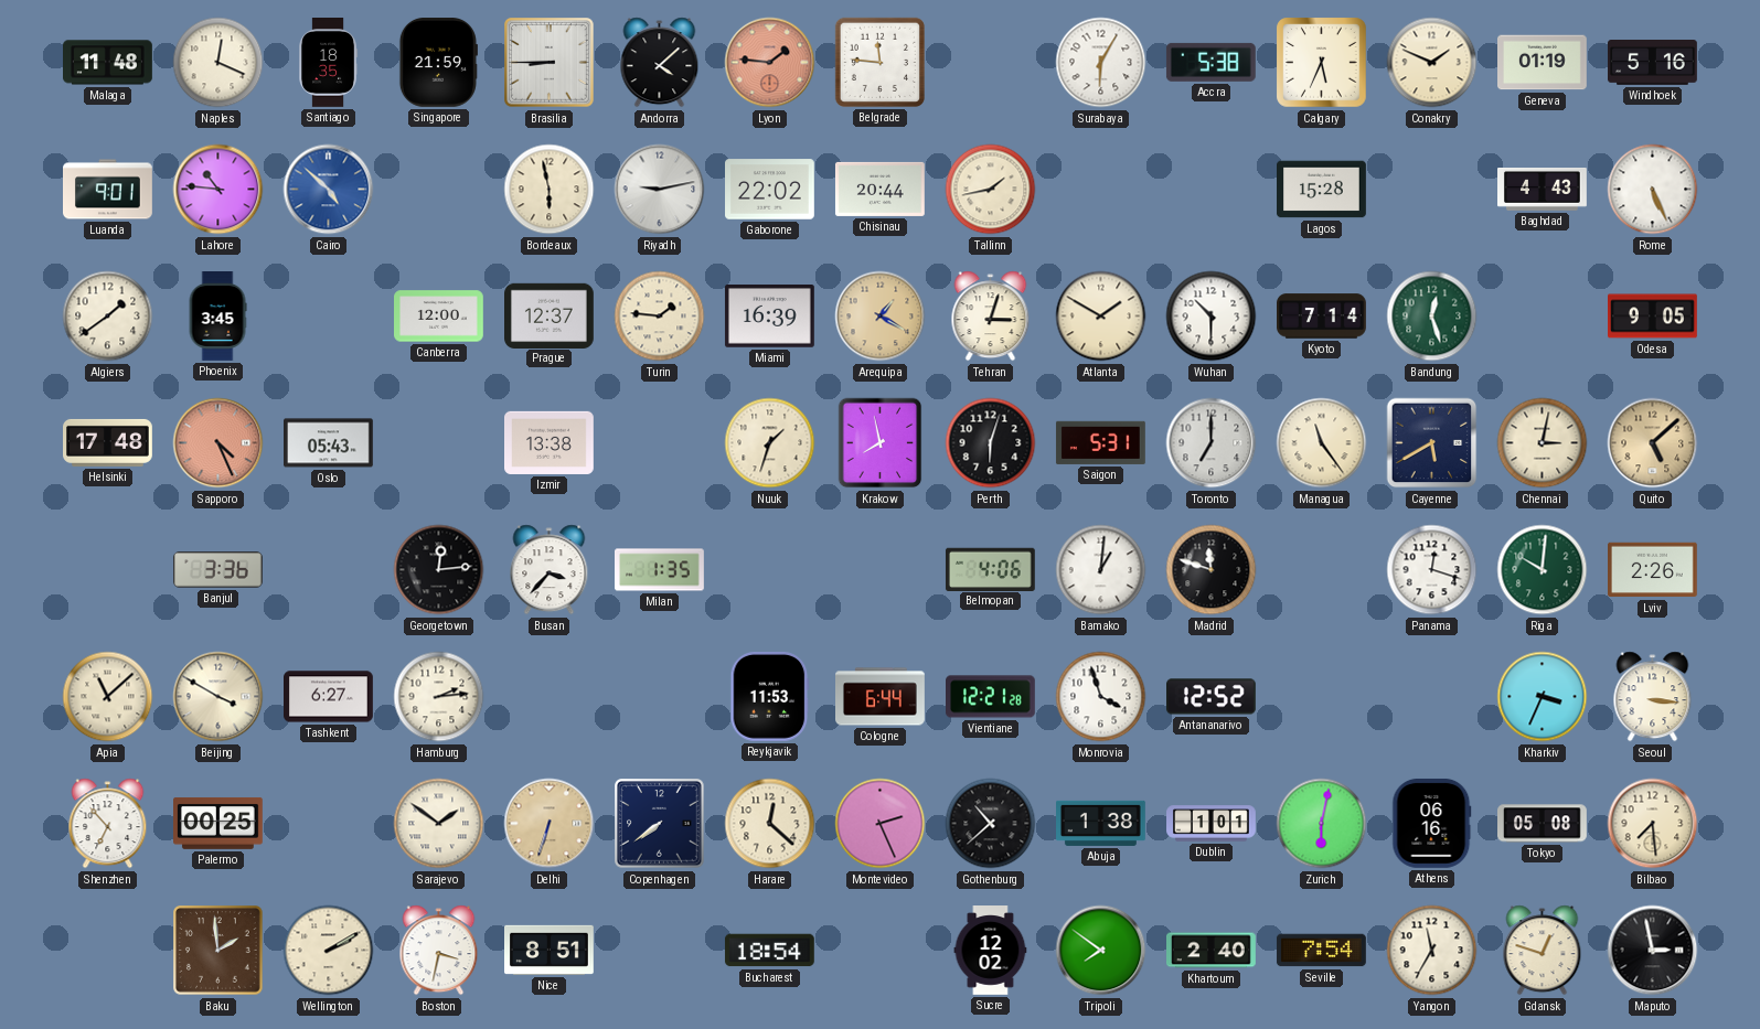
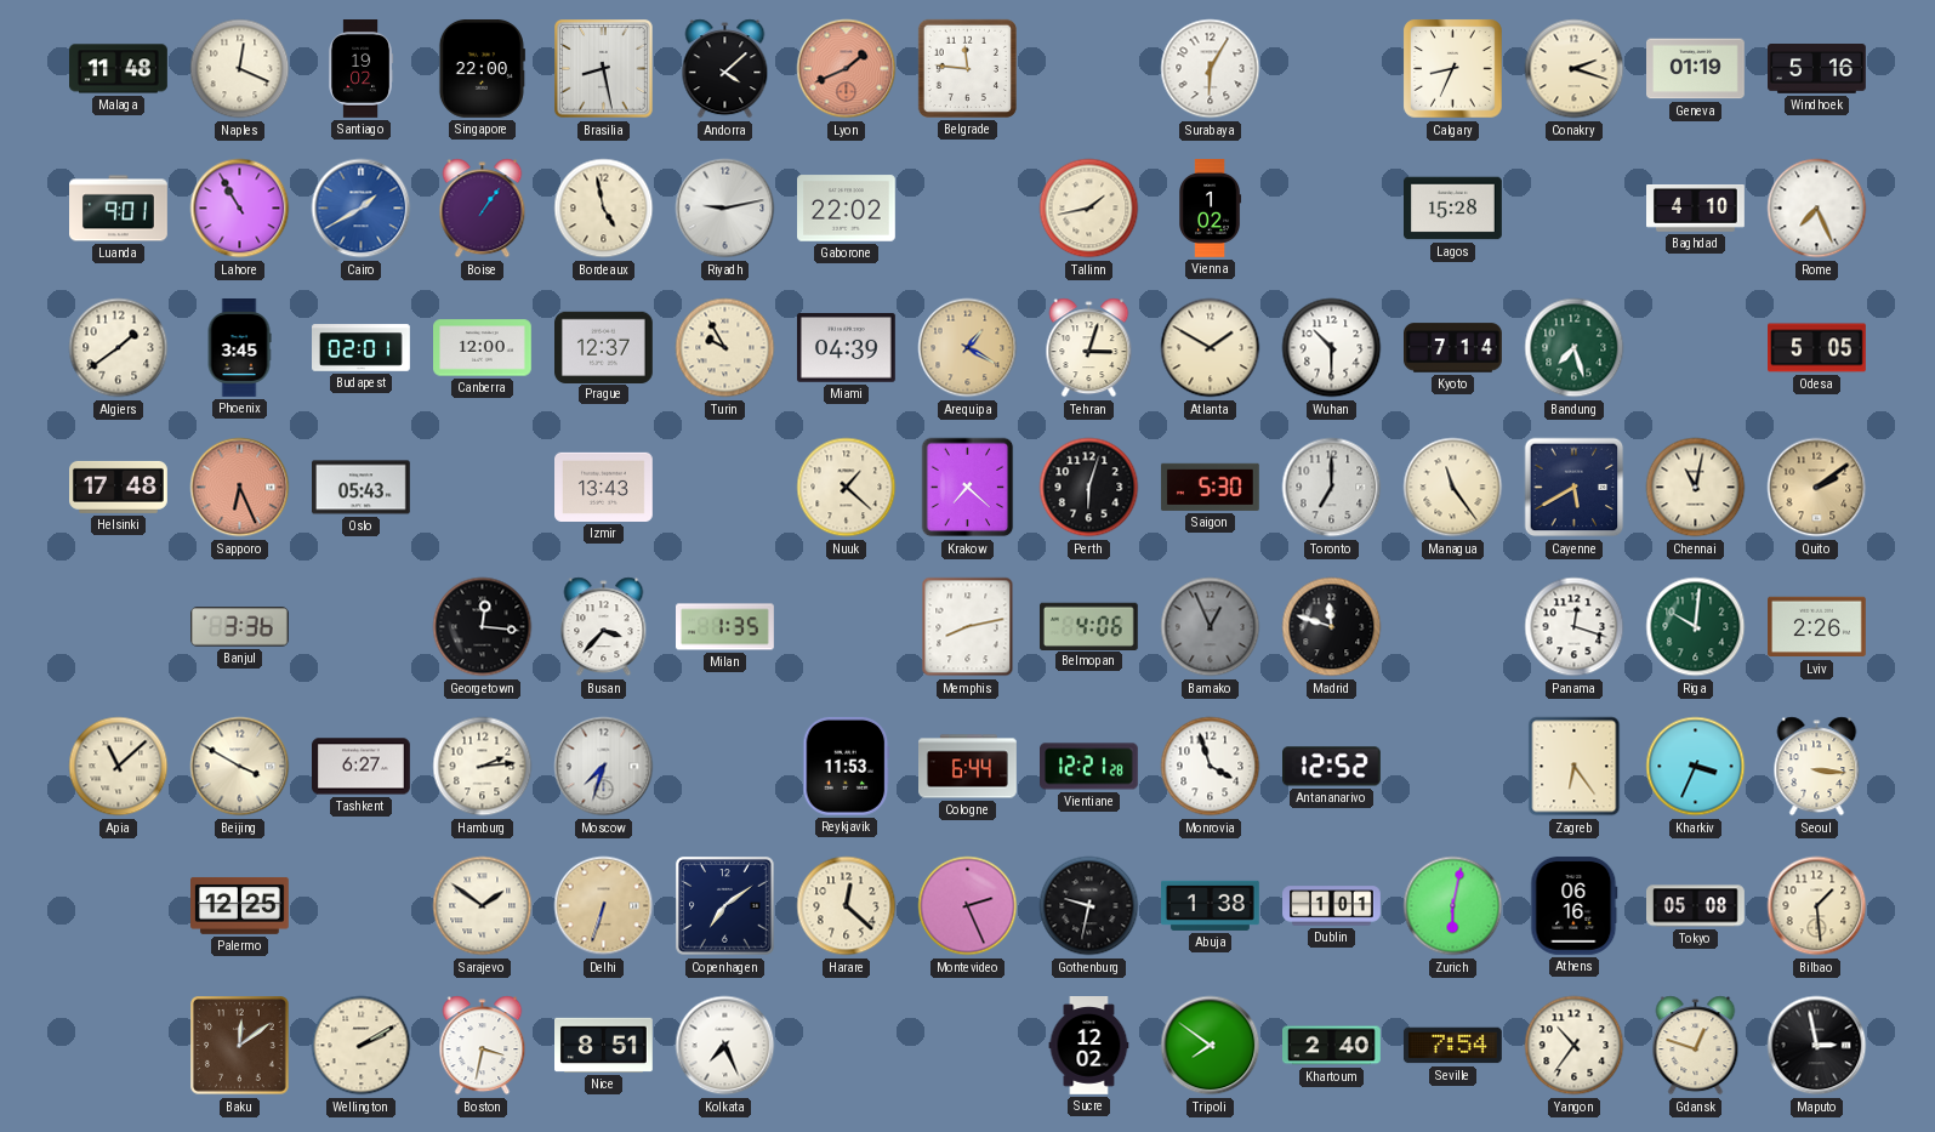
Santiago: 18:35 -> 19:02 (362, 69)
Singapore: 21:59 -> 22:00 (482, 69)
Brasilia: 8:45 -> 8:28 (604, 69)
Lyon: 1:46 -> 1:41 (847, 69)
Accra: 5:38 -> none (1210, 62)
Calgary: 5:34 -> 8:34 (1453, 69)
Conakry: 1:49 -> 2:18 (1575, 69)
Lahore: 10:46 -> 10:55 (240, 209)
Cairo: 4:52 -> 1:40 (362, 209)
Boise: none -> 1:06 (483, 209)
Bordeaux: 5:58 -> 4:58 (604, 209)
Chisinau: 20:44 -> none (879, 189)
Vienna: none -> 1:02 (1211, 209)
Baghdad: 4:43 -> 4:10 (1696, 209)
Rome: 5:26 -> 7:26 (1817, 209)
Budapest: none -> 02:01 (362, 348)
Turin: 1:46 -> 9:55 (725, 348)
Miami: 16:39 -> 04:39 (846, 348)
Bandung: 12:27 -> 7:27 (1575, 348)
Odesa: 9:05 -> 5:05 (1817, 348)
Sapporo: 4:26 -> 6:26 (240, 488)
Izmir: 13:38 -> 13:43 (604, 487)
Nuuk: 1:33 -> 1:22 (847, 488)
Krakow: 7:58 -> 7:22 (968, 488)
Saigon: 5:31 -> 5:30 (1210, 487)
Chennai: 3:02 -> 11:02 (1696, 488)
Quito: 5:08 -> 2:09 (1817, 488)
Georgetown: 12:14 -> 12:16 (483, 627)
Memphis: none -> 8:13 (968, 627)
Bamako: 1:01 -> 12:56 (1211, 627)
Bamako dial: white -> grey (1211, 627)
Moscow: none -> 7:33 (604, 767)
Zagreb: none -> 6:24 (1575, 767)
Shenzhen: 6:53 -> none (108, 824)
Palermo: 00:25 -> 12:25 (240, 906)
Copenhagen: 7:39 -> 7:09 (725, 906)
Gothenburg: 10:38 -> 9:32 (1089, 906)
Bilbao: 7:29 -> 1:29 (1817, 906)
Baku: 1:59 -> 12:09 (240, 1046)
Kolkata: none -> 7:26 (725, 1046)
Bucharest: 18:54 -> none (769, 951)
Yangon: 11:35 -> 10:36 (1575, 1046)
